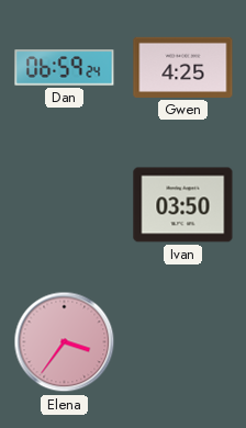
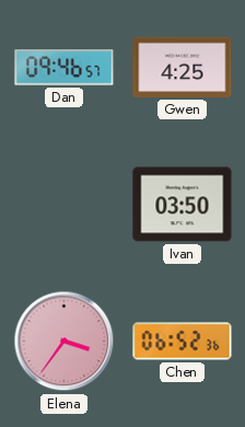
Dan: 06:59 -> 09:46 (65, 68)
Chen: none -> 06:52 (183, 342)
